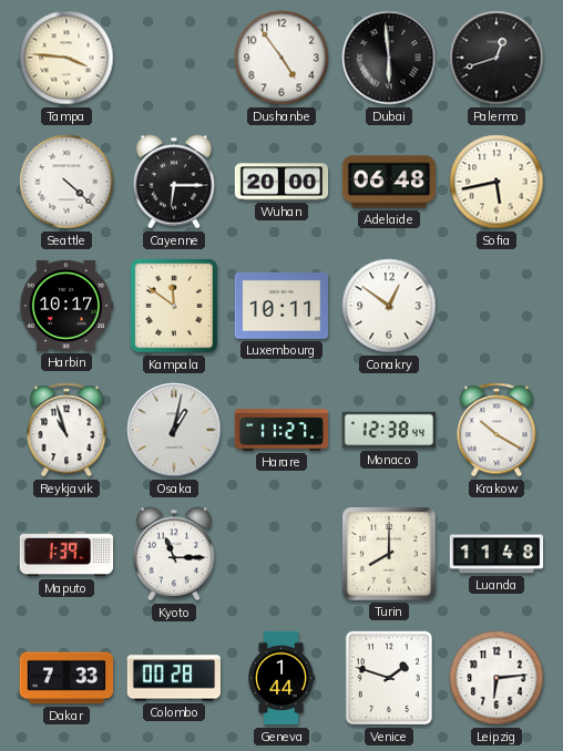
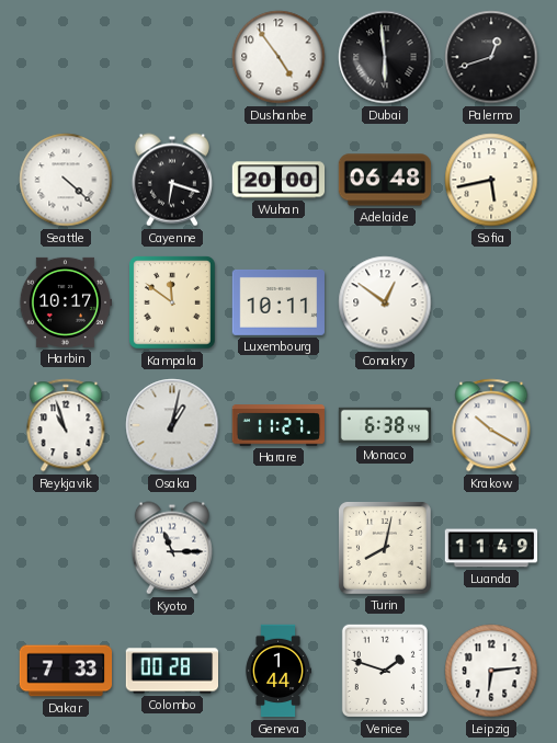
Tampa: 3:46 -> none (66, 58)
Cayenne: 6:15 -> 6:18 (171, 180)
Monaco: 12:38 -> 6:38 (385, 425)
Maputo: 1:39 -> none (66, 554)
Turin: 8:00 -> 8:02 (386, 549)
Luanda: 11:48 -> 11:49 (491, 548)
